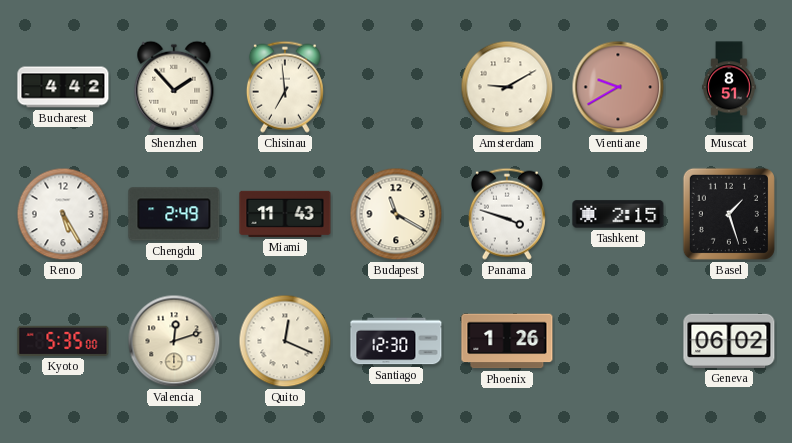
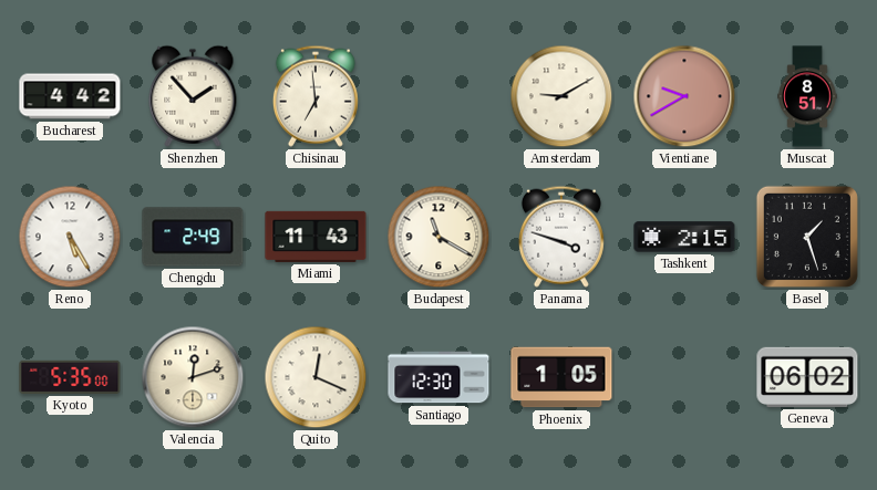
Phoenix: 1:26 -> 1:05 (561, 377)
